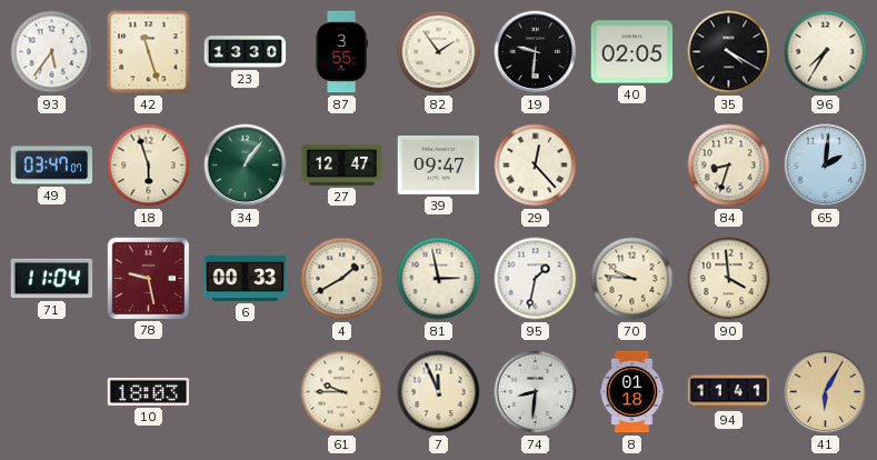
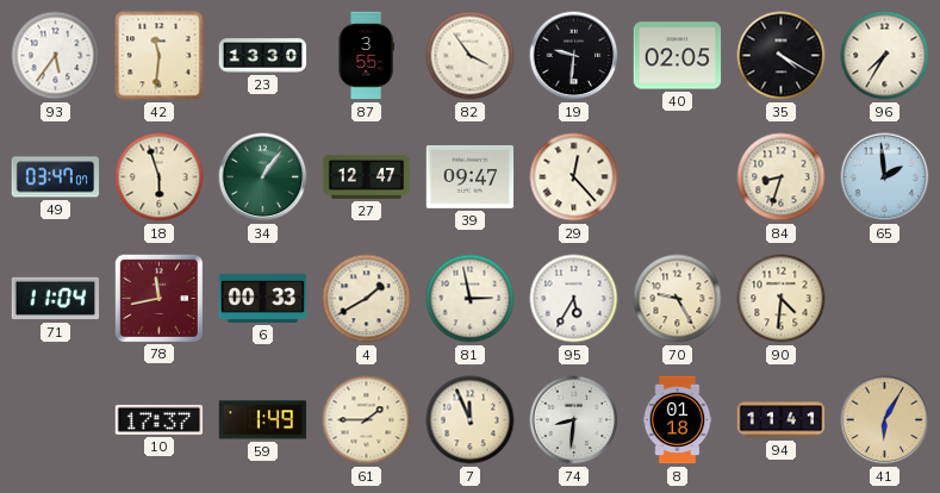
42: 11:27 -> 11:31 (160, 56)
82: 1:54 -> 3:54 (471, 56)
65: 2:01 -> 1:59 (885, 177)
78: 9:28 -> 11:43 (158, 298)
95: 1:32 -> 5:35 (574, 299)
70: 9:46 -> 9:25 (678, 299)
90: 3:59 -> 4:31 (782, 299)
10: 18:03 -> 17:37 (160, 419)
59: none -> 1:49 (263, 420)
61: 9:45 -> 1:45 (367, 420)
